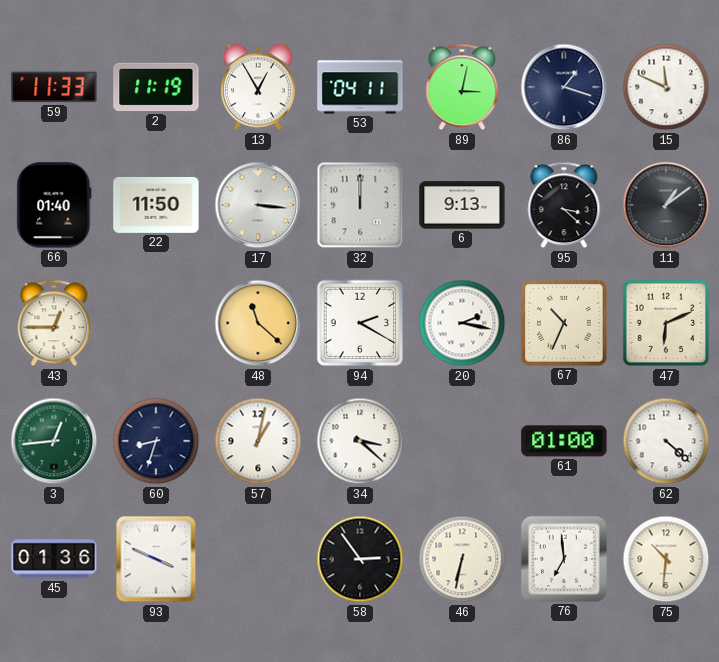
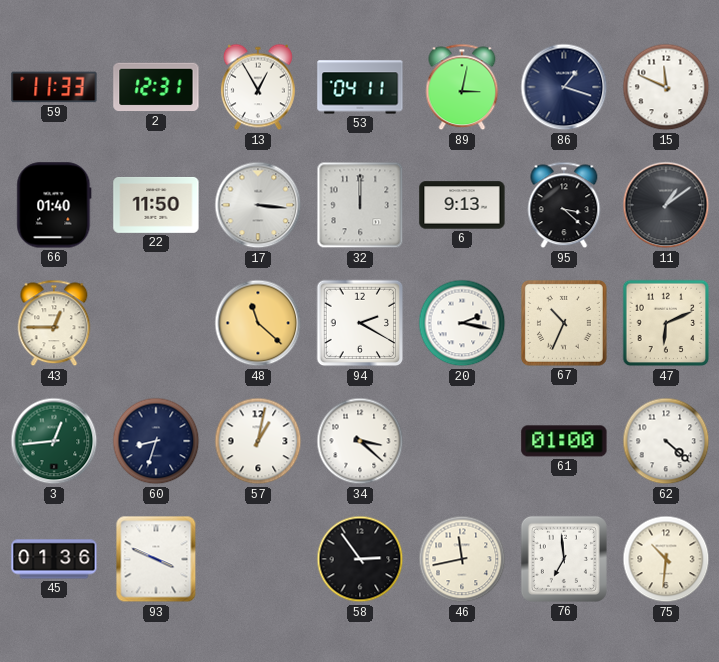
2: 11:19 -> 12:31 (156, 87)
46: 6:32 -> 11:43 (462, 559)
